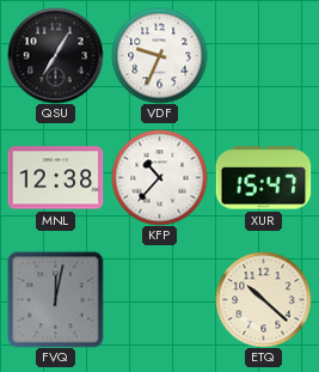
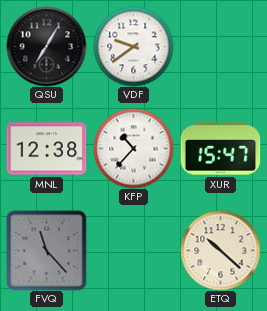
VDF: 9:34 -> 9:39 (133, 46)
FVQ: 12:02 -> 11:23 (46, 250)
